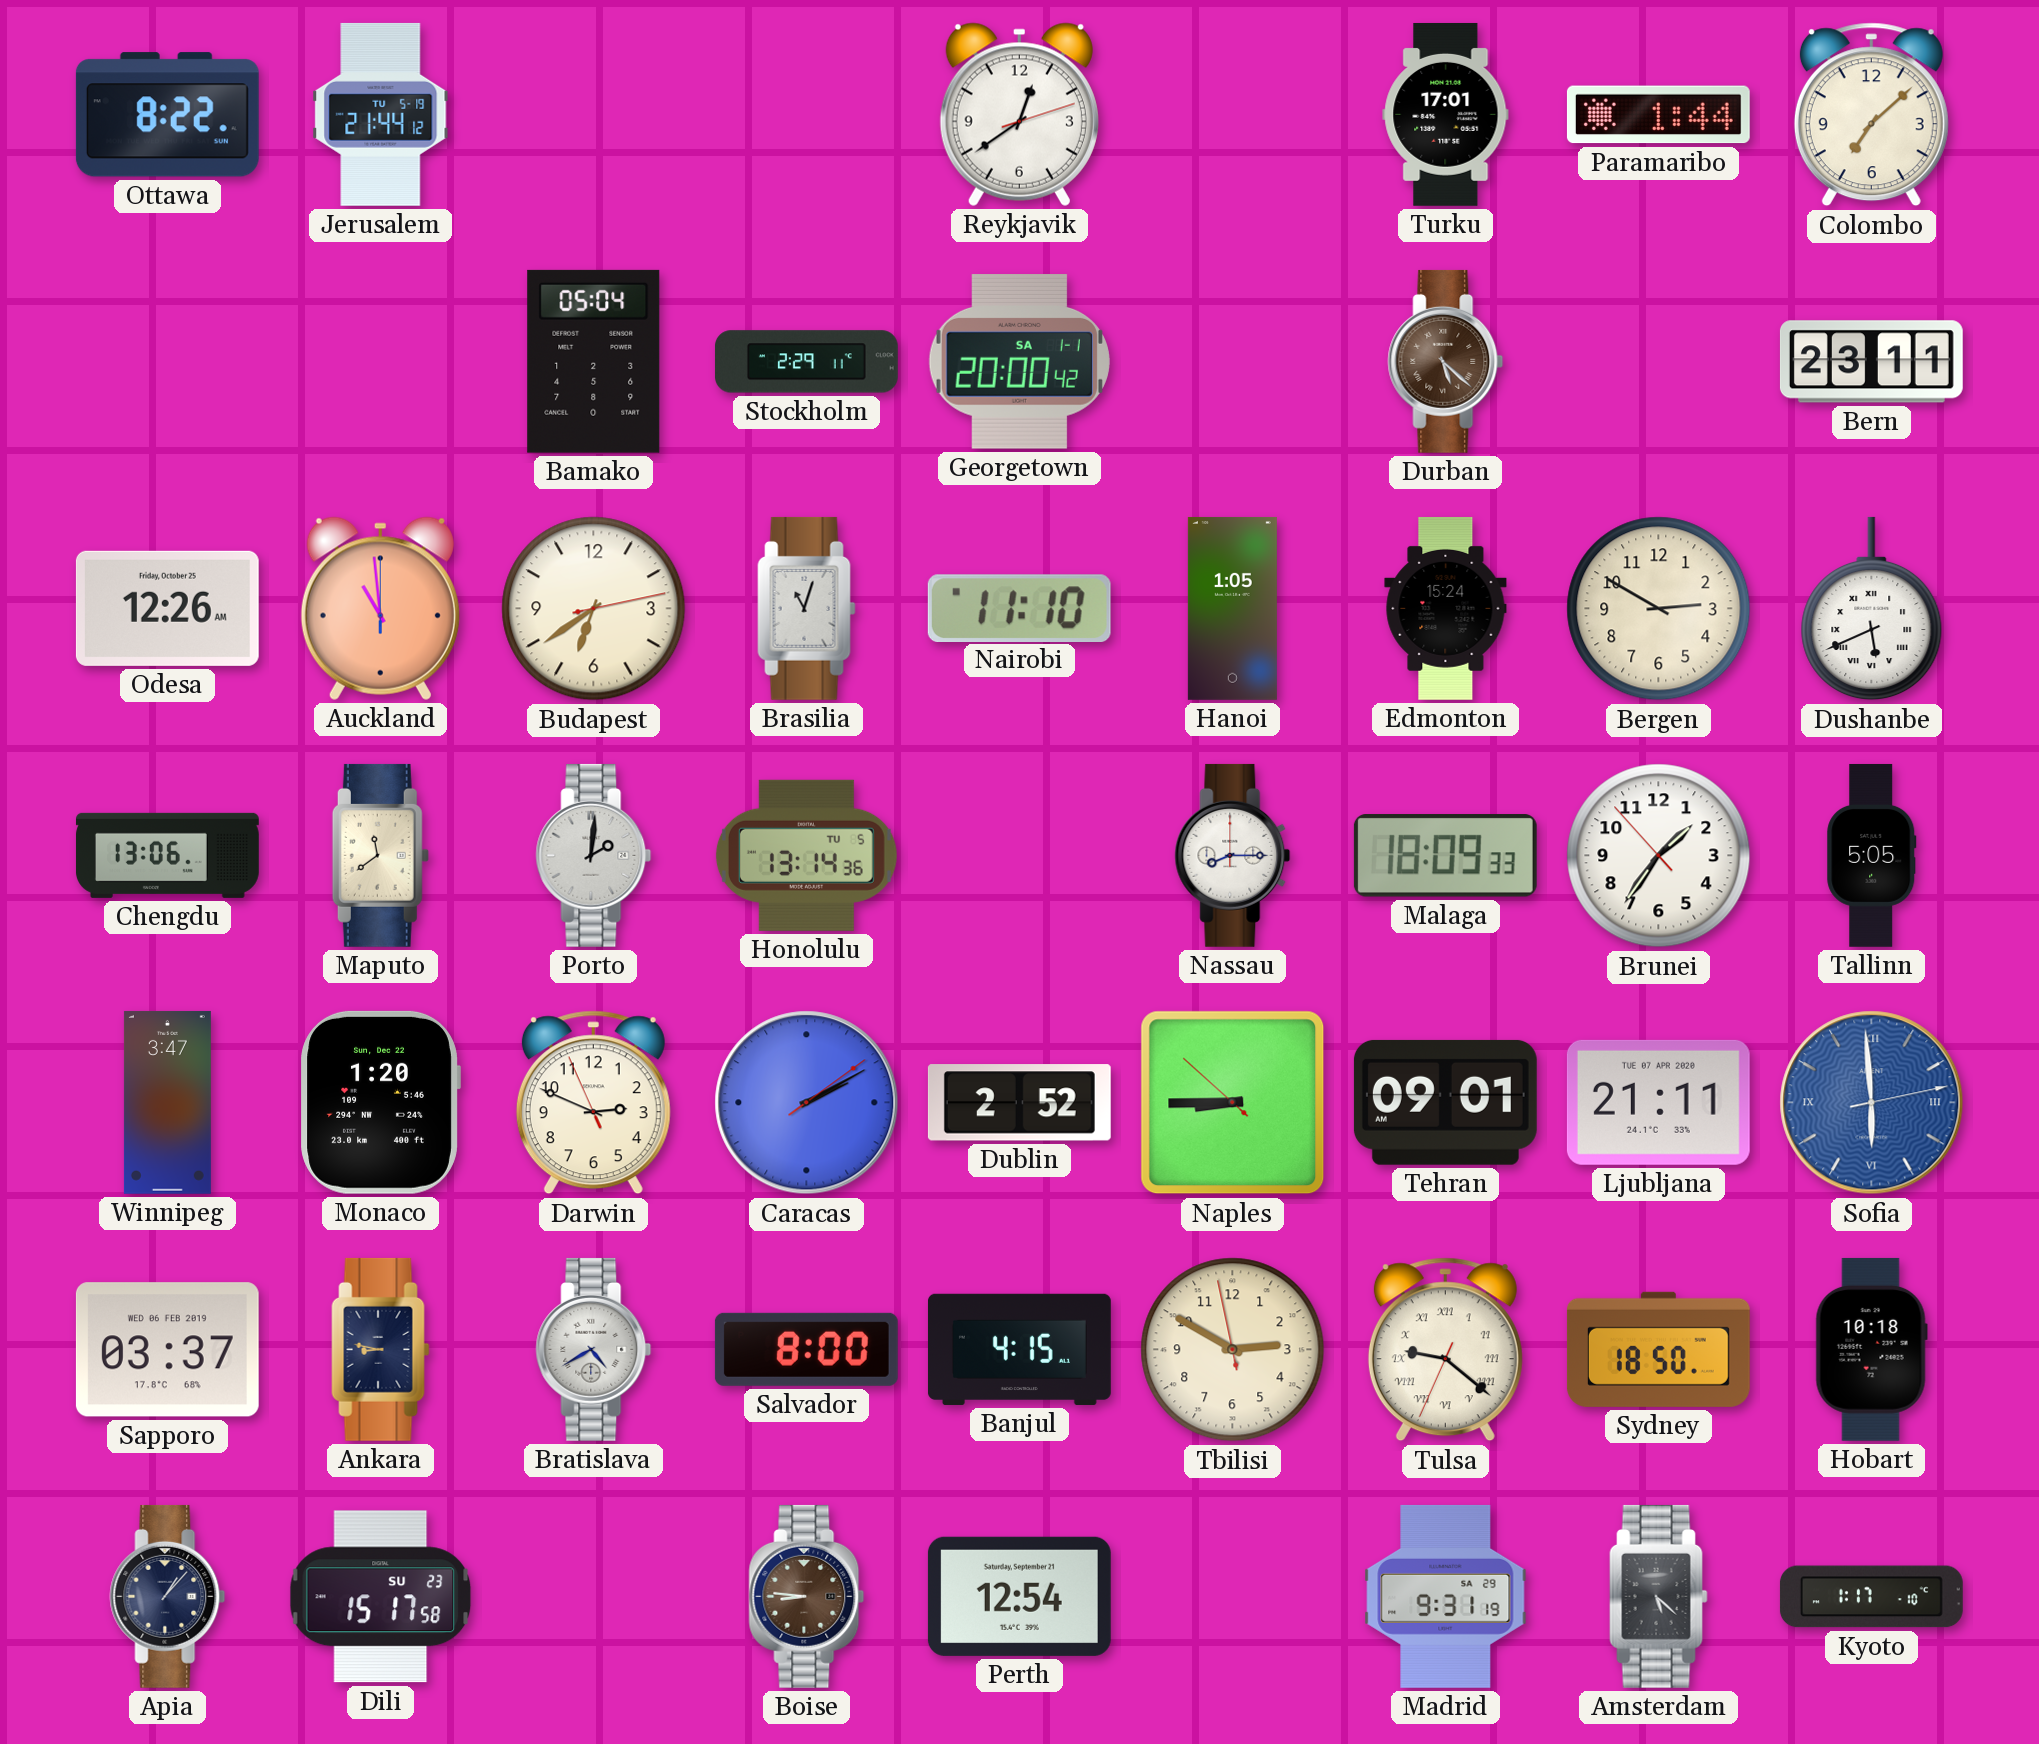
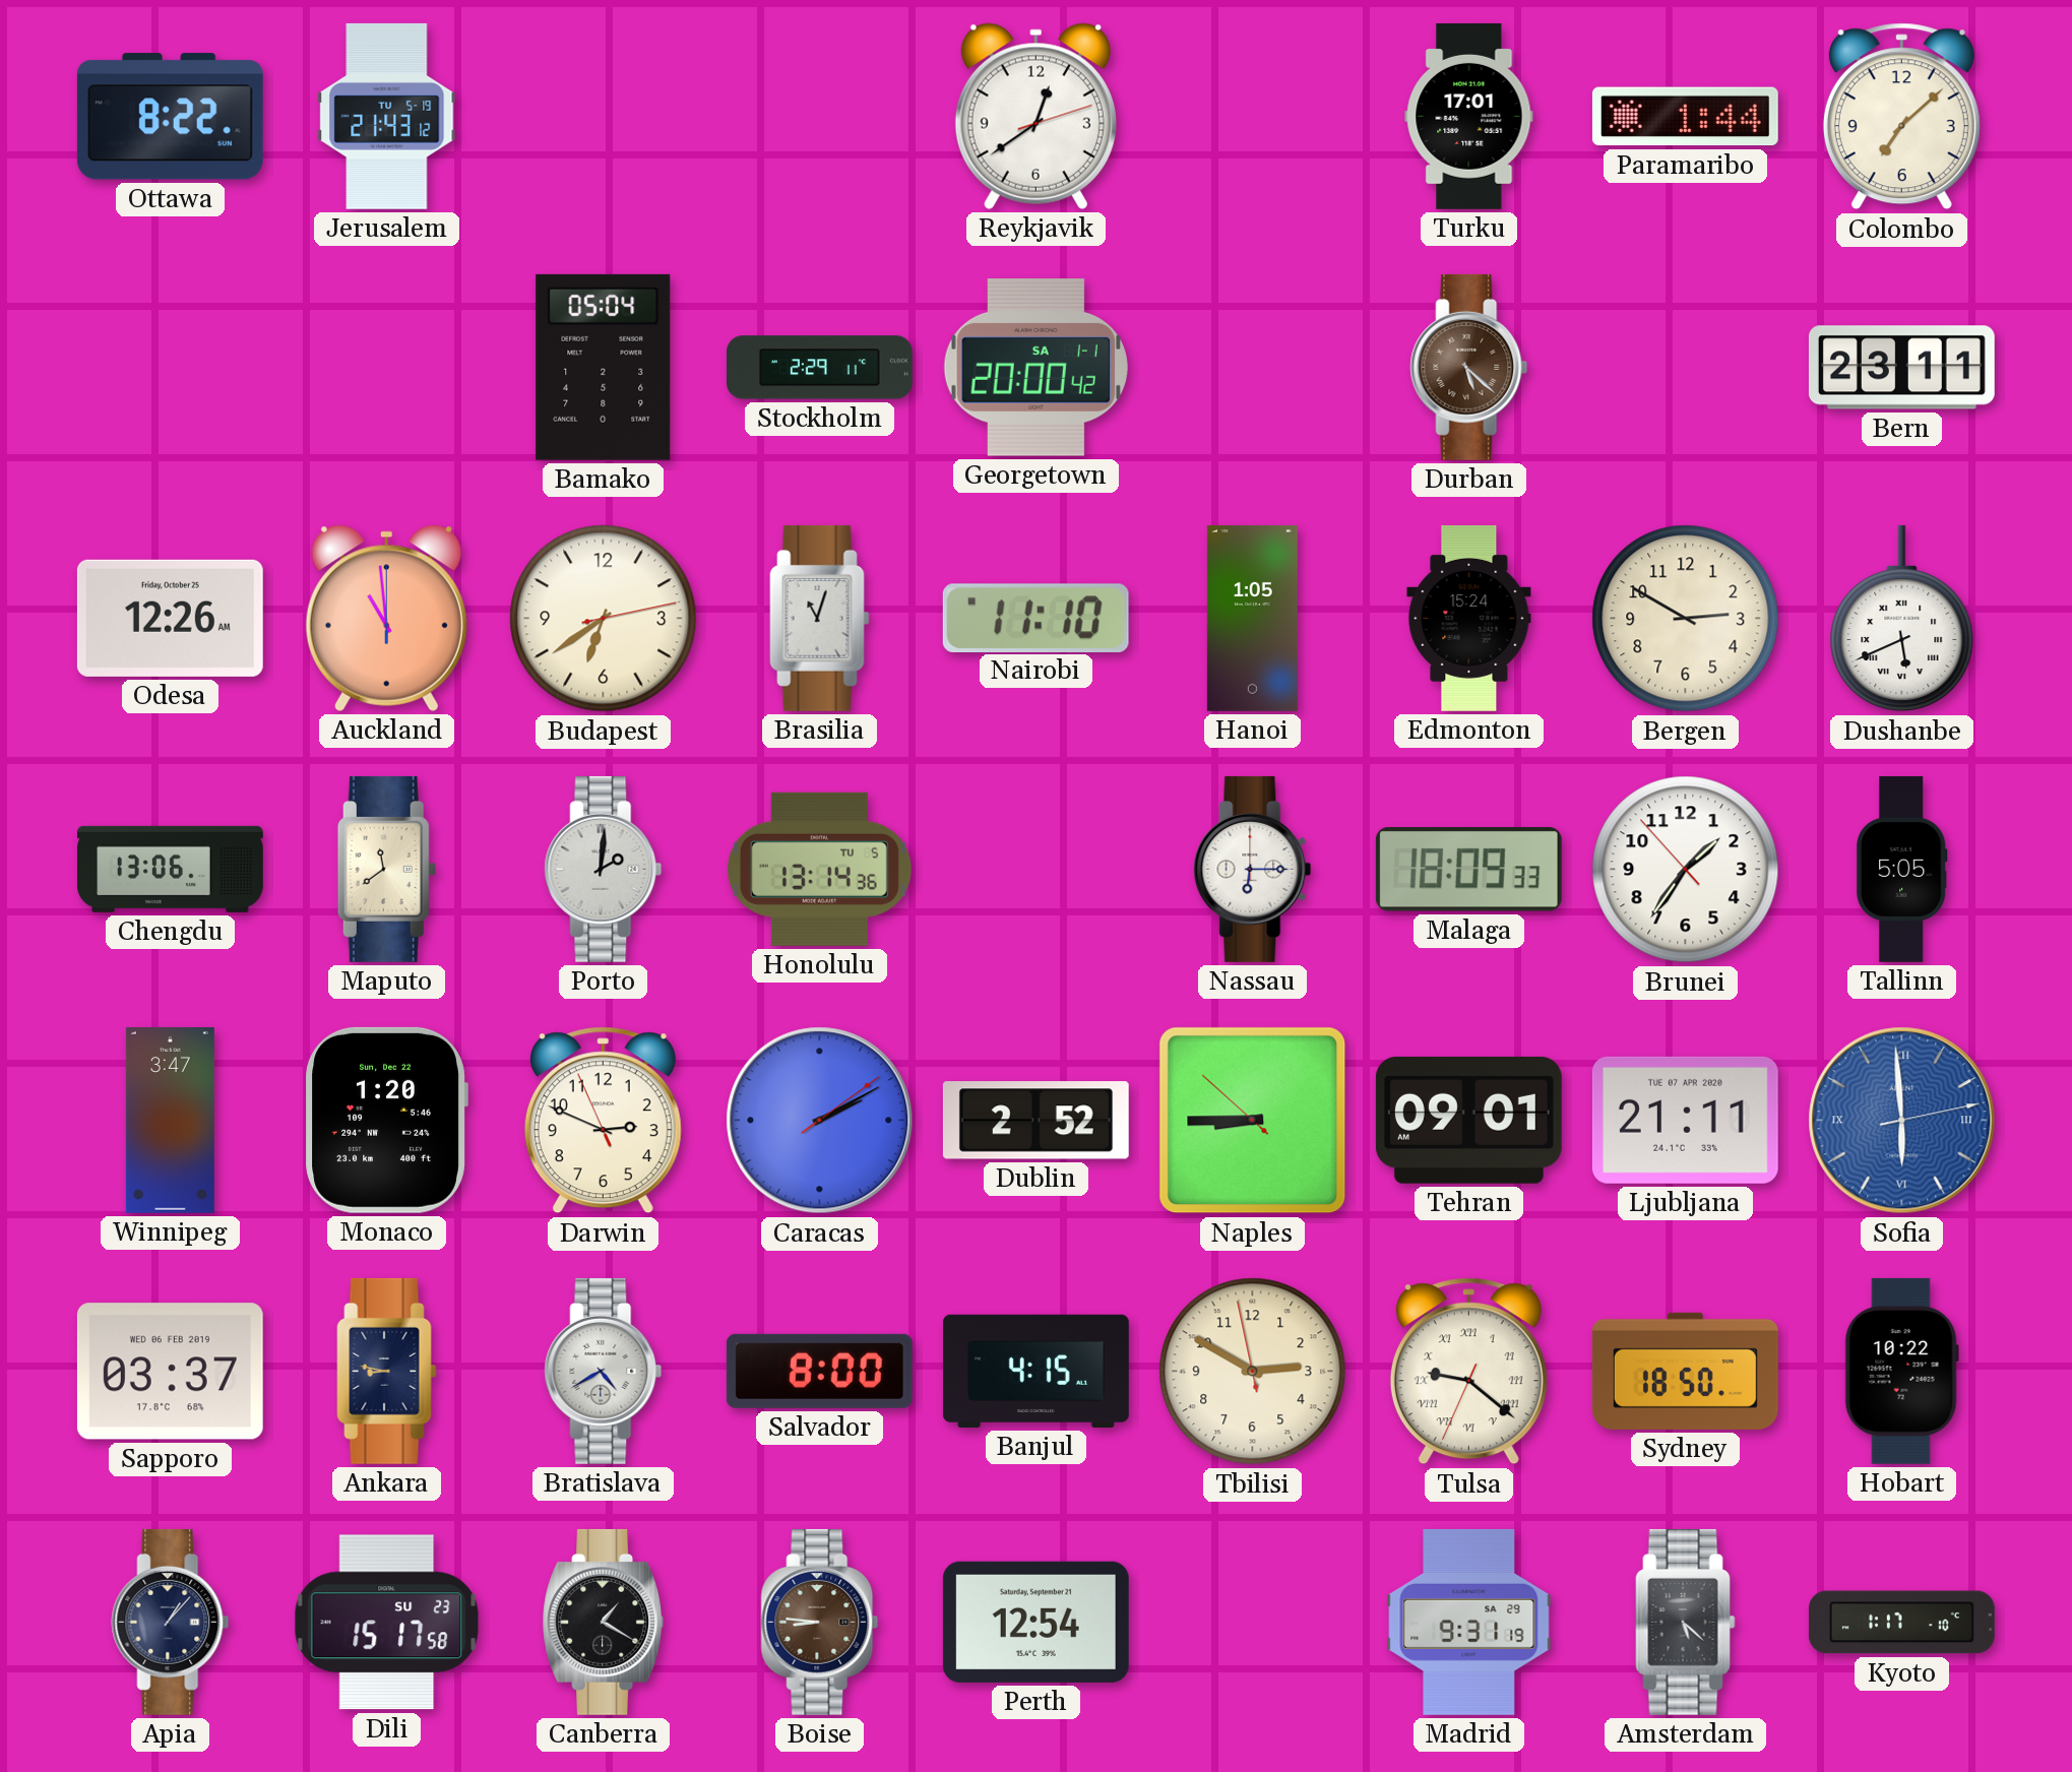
Jerusalem: 21:44 -> 21:43 (387, 116)
Nassau: 8:15 -> 6:15 (1253, 869)
Hobart: 10:18 -> 10:22 (1901, 1371)
Canberra: none -> 1:20 (604, 1622)
